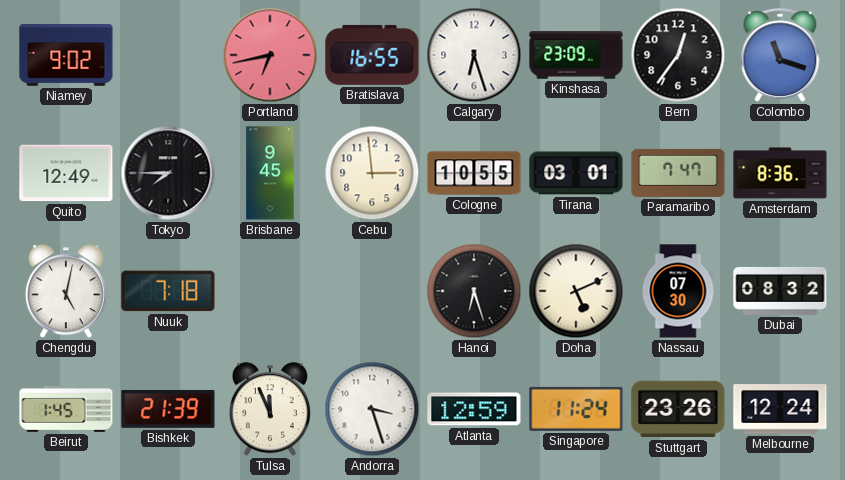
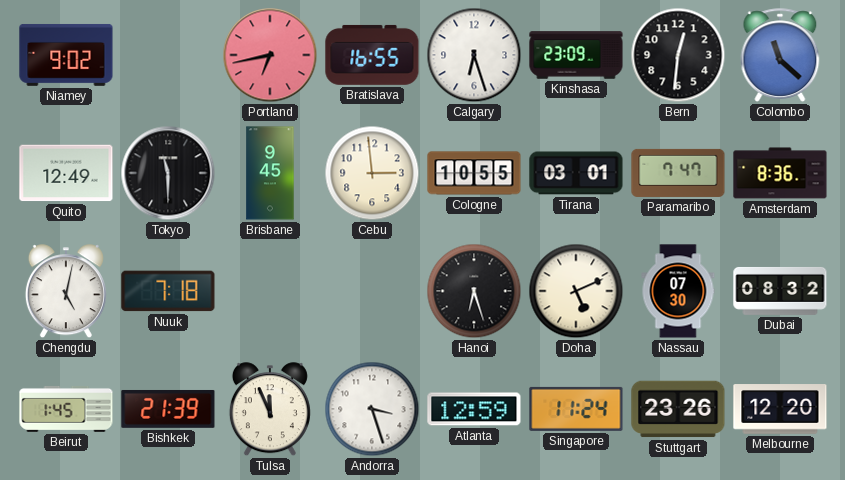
Bern: 12:36 -> 12:31 (678, 55)
Colombo: 11:18 -> 11:22 (780, 55)
Tokyo: 7:45 -> 11:30 (168, 173)
Melbourne: 12:24 -> 12:20 (780, 409)
